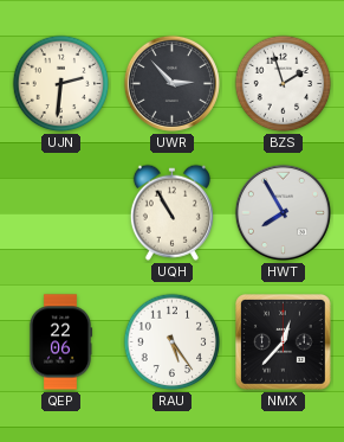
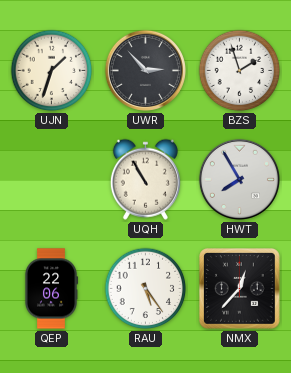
UJN: 2:31 -> 1:33 (52, 71)
